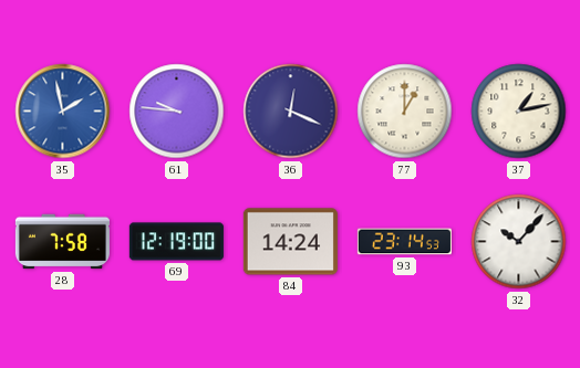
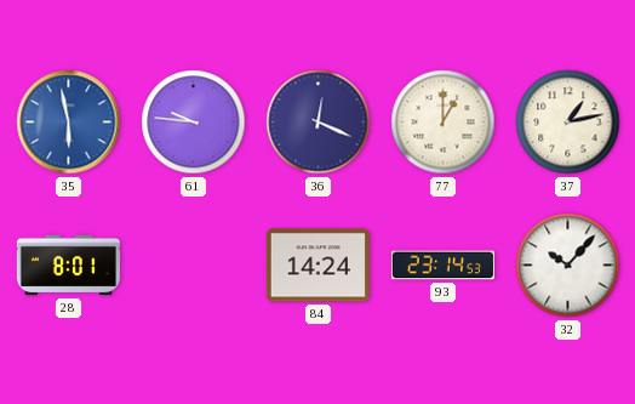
35: 1:58 -> 5:58 (69, 123)
28: 7:58 -> 8:01 (68, 266)
69: 12:19 -> none (176, 242)
